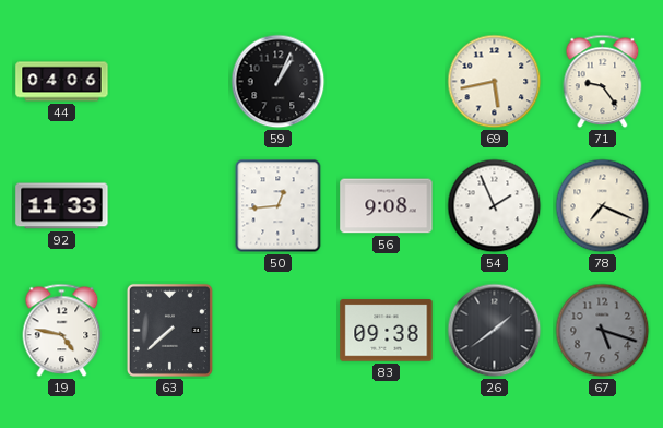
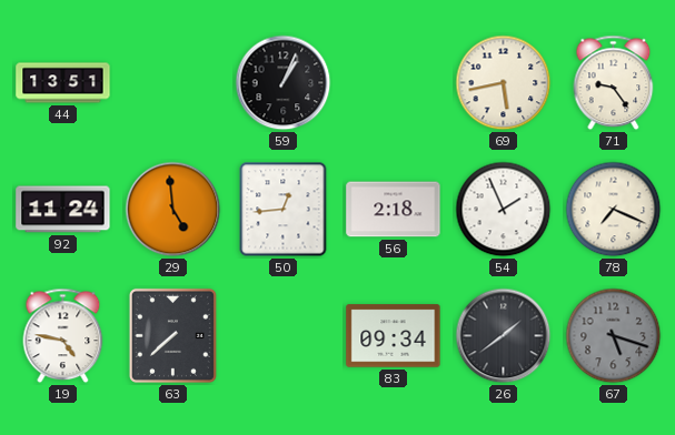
44: 04:06 -> 13:51 (63, 83)
92: 11:33 -> 11:24 (63, 210)
29: none -> 4:59 (173, 210)
56: 9:08 -> 2:18 (394, 210)
83: 09:38 -> 09:34 (394, 336)
